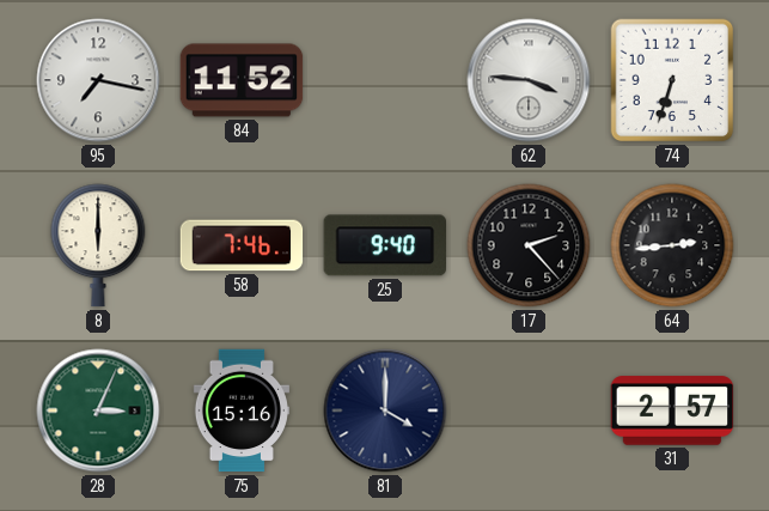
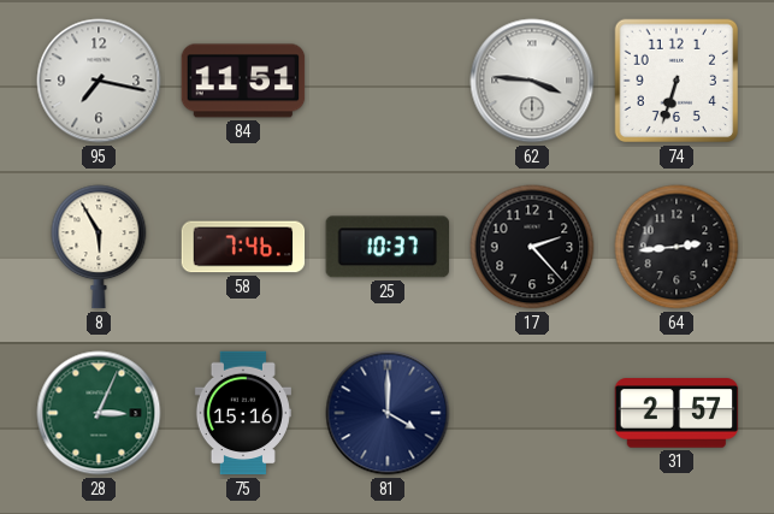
84: 11:52 -> 11:51 (243, 81)
8: 6:00 -> 5:55 (99, 247)
25: 9:40 -> 10:37 (386, 247)
